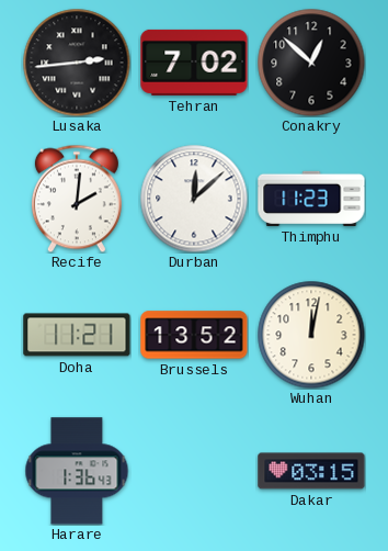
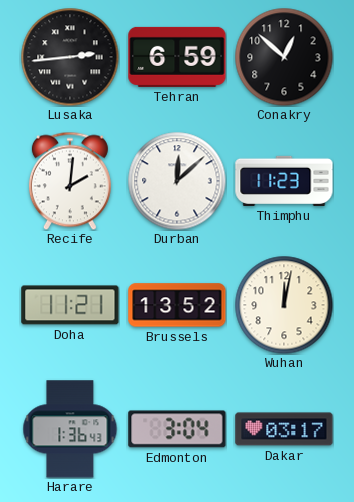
Tehran: 7:02 -> 6:59 (177, 57)
Edmonton: none -> 3:04 (177, 429)
Dakar: 03:15 -> 03:17 (284, 429)
